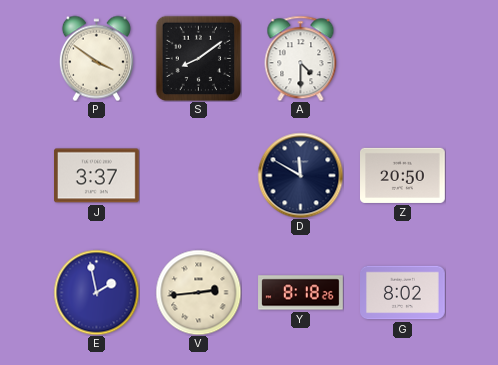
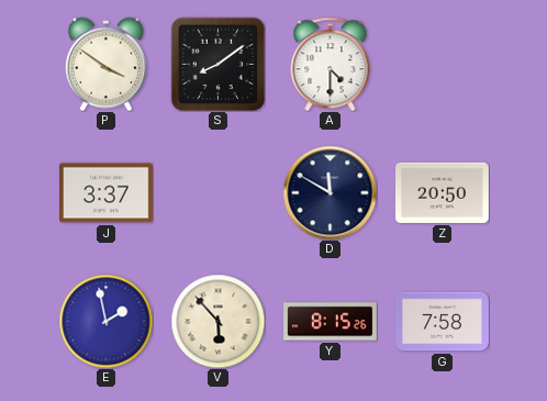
V: 2:44 -> 5:53 (217, 321)
Y: 8:18 -> 8:15 (331, 322)
G: 8:02 -> 7:58 (443, 322)
